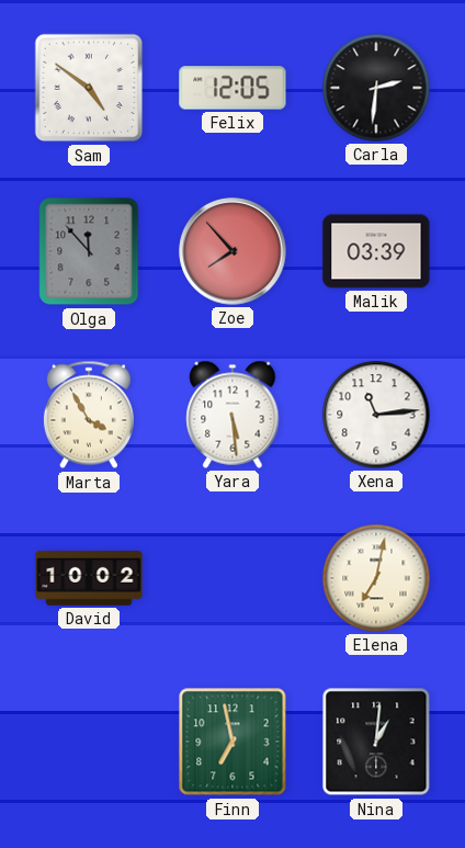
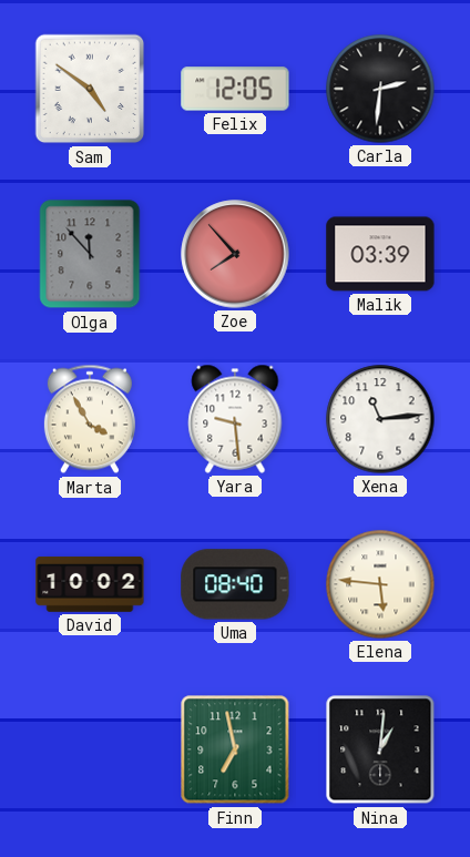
Yara: 5:29 -> 9:29 (235, 419)
Uma: none -> 08:40 (235, 584)
Elena: 7:02 -> 5:46 (380, 584)
